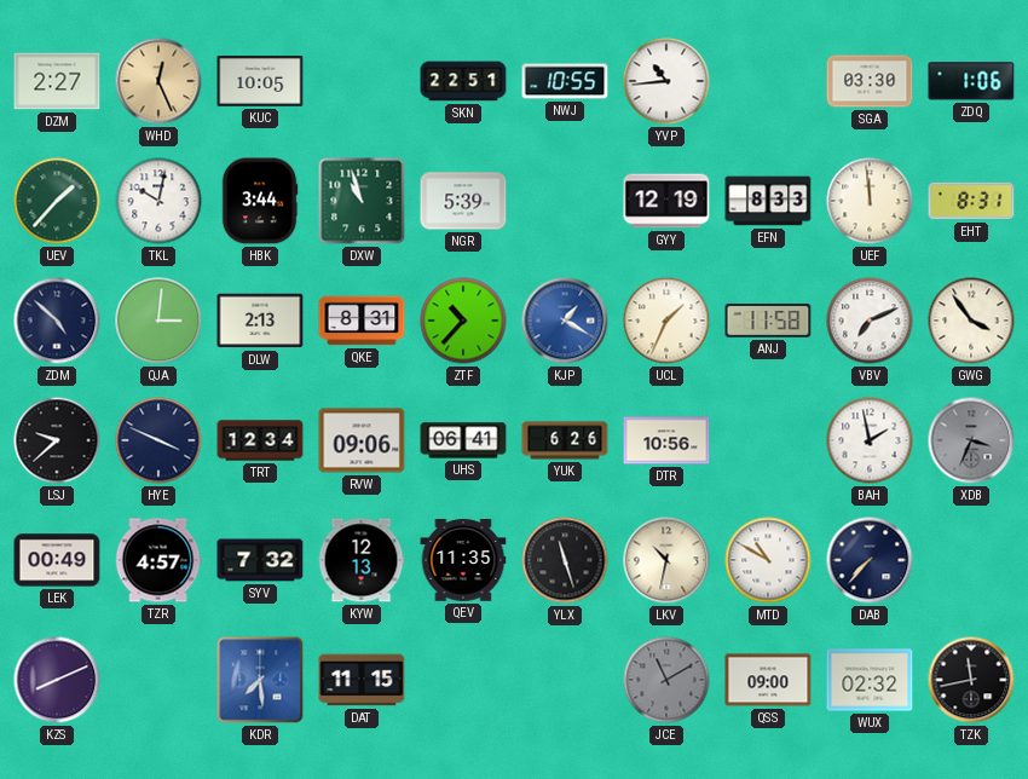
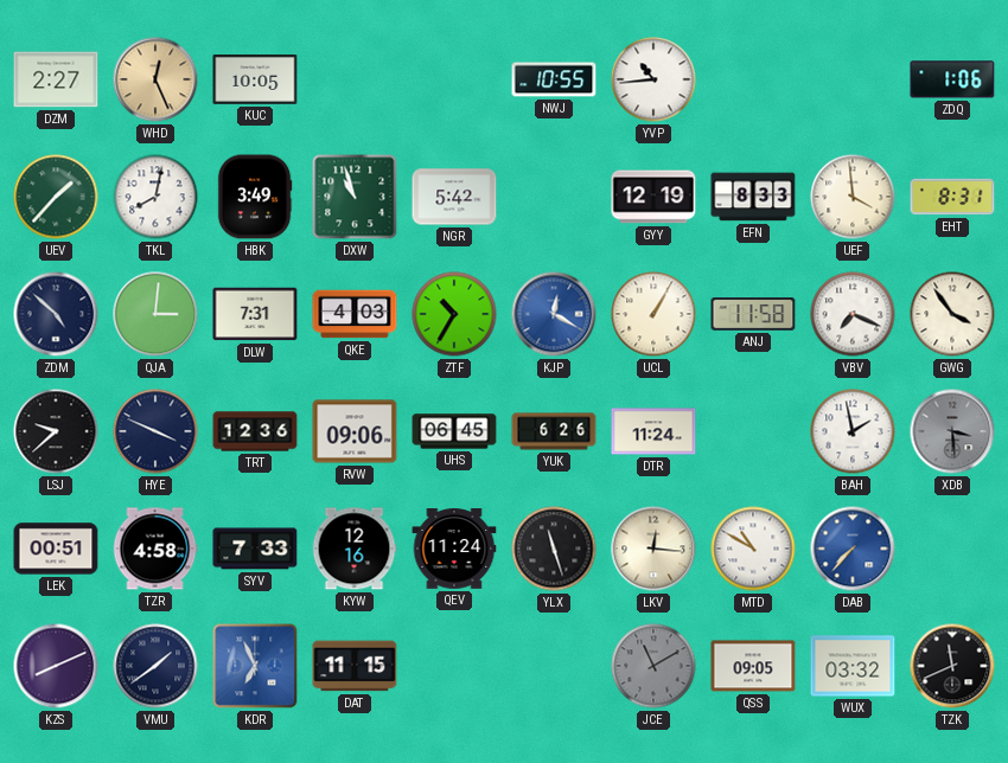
SKN: 22:51 -> none (463, 81)
SGA: 03:30 -> none (870, 81)
TKL: 10:02 -> 8:02 (155, 197)
HBK: 3:44 -> 3:49 (255, 197)
NGR: 5:39 -> 5:42 (454, 197)
UEF: 11:59 -> 3:59 (853, 197)
DLW: 2:13 -> 7:31 (255, 314)
QKE: 8:31 -> 4:03 (355, 314)
ZTF: 10:37 -> 10:35 (454, 314)
KJP: 1:20 -> 12:20 (554, 314)
UCL: 1:34 -> 1:05 (653, 314)
VBV: 7:11 -> 7:19 (853, 314)
TRT: 12:34 -> 12:36 (255, 431)
UHS: 06:41 -> 06:45 (454, 431)
DTR: 10:56 -> 11:24 (653, 431)
XDB: 3:34 -> 3:29 (952, 431)
LEK: 00:49 -> 00:51 (56, 549)
TZR: 4:57 -> 4:58 (155, 549)
SYV: 7:32 -> 7:33 (255, 549)
KYW: 12:13 -> 12:16 (355, 549)
QEV: 11:35 -> 11:24 (454, 550)
LKV: 10:32 -> 12:16 (653, 549)
DAB dial: navy -> blue (853, 549)
VMU: none -> 1:39 (155, 666)
KDR: 7:29 -> 6:56 (255, 666)
QSS: 09:00 -> 09:05 (753, 666)
WUX: 02:32 -> 03:32 (853, 666)
TZK: 11:43 -> 11:41 (952, 666)
